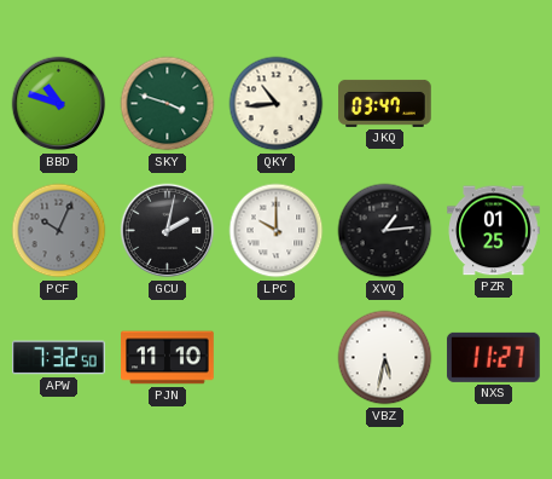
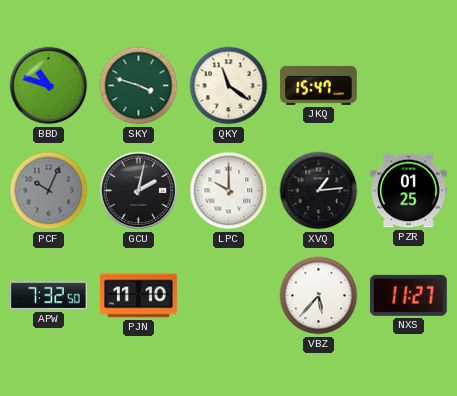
QKY: 10:44 -> 11:21 (229, 86)
JKQ: 03:47 -> 15:47 (319, 85)
VBZ: 5:32 -> 5:37 (319, 296)
